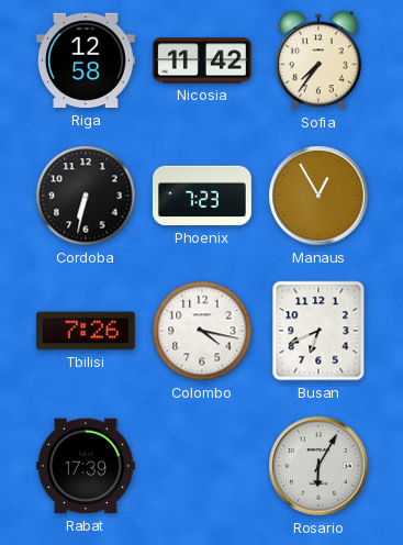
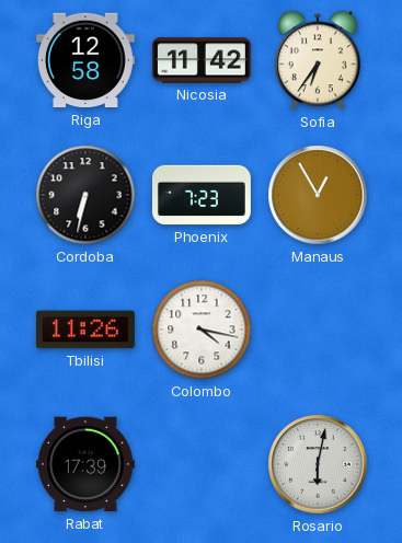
Sofia: 7:36 -> 6:36 (318, 60)
Tbilisi: 7:26 -> 11:26 (85, 330)
Busan: 6:41 -> none (318, 331)
Rosario: 6:05 -> 6:02 (318, 464)
